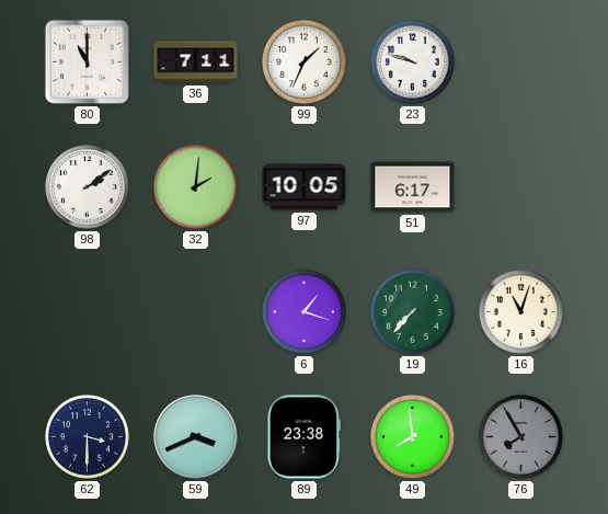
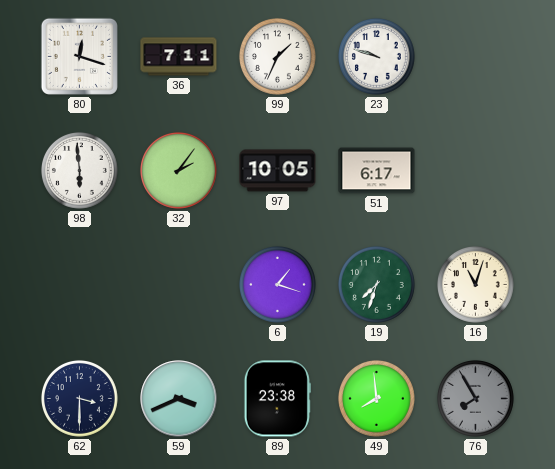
80: 11:00 -> 12:18 (79, 56)
98: 2:09 -> 5:59 (79, 170)
32: 2:01 -> 2:06 (178, 170)
19: 7:37 -> 7:33 (376, 284)
